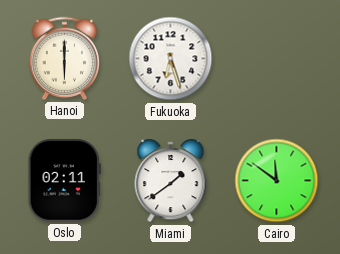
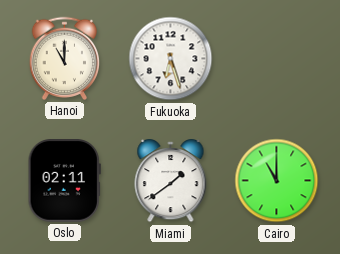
Hanoi: 6:00 -> 11:00 (65, 58)
Cairo: 11:51 -> 11:00 (277, 181)
